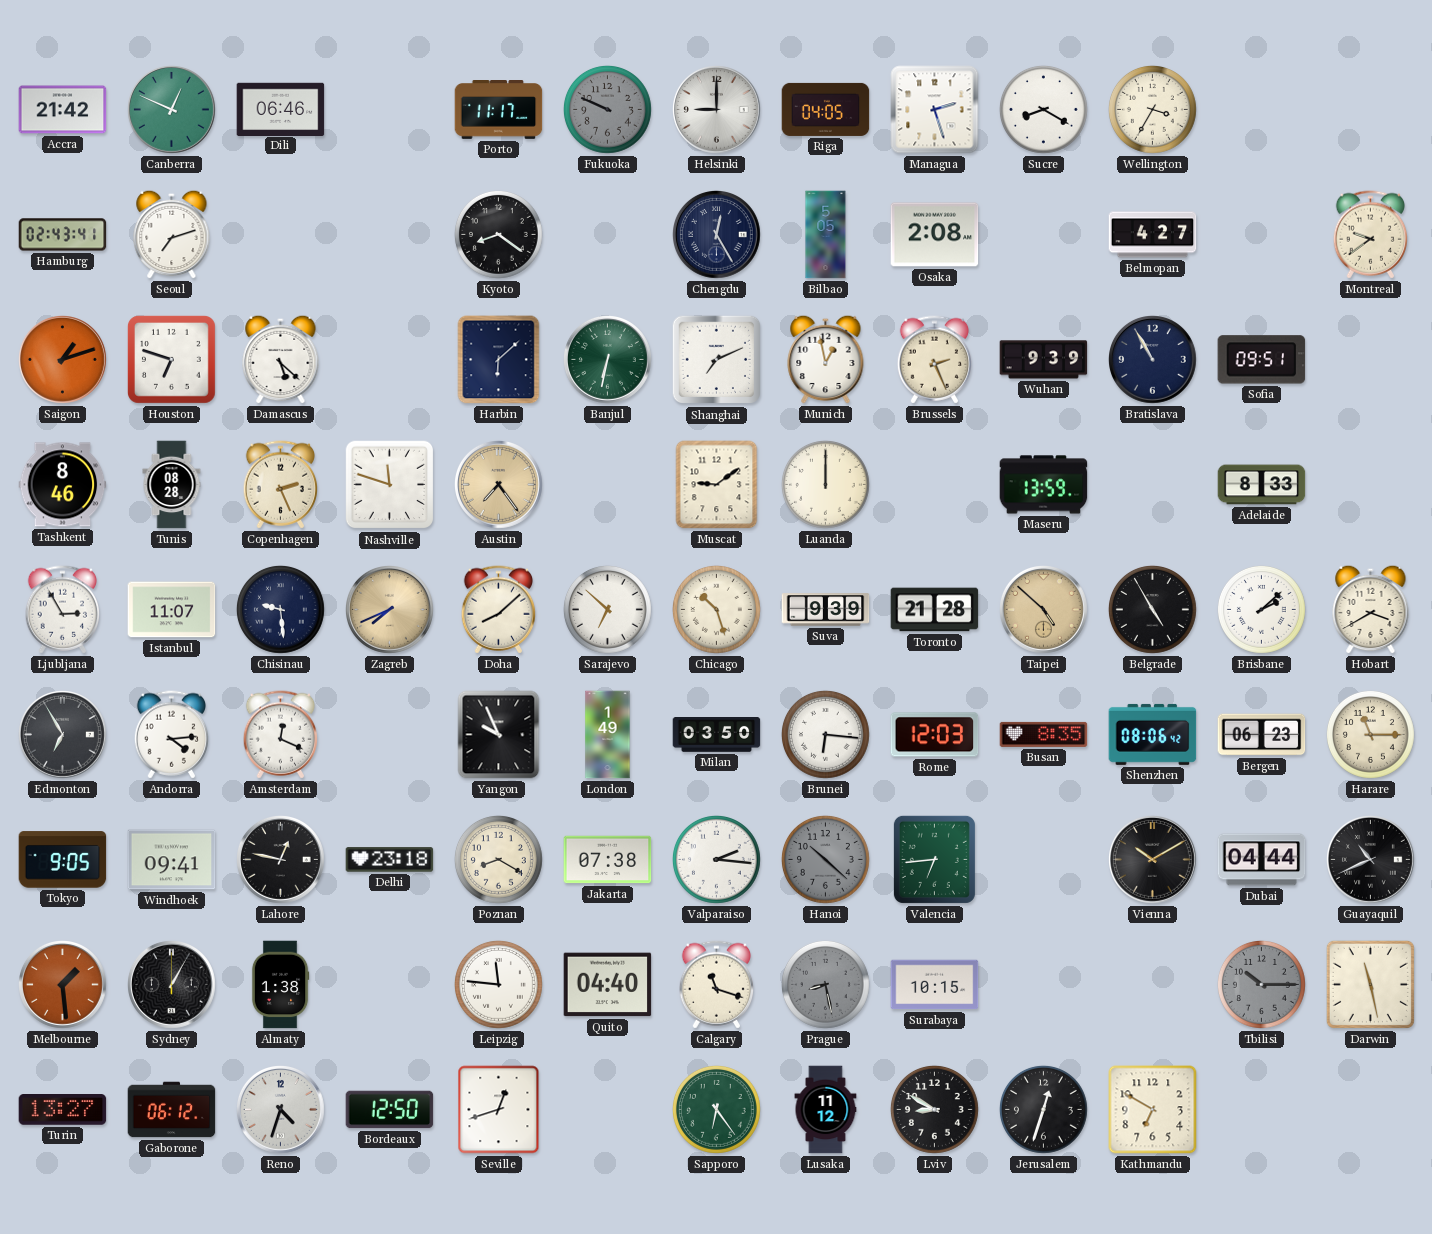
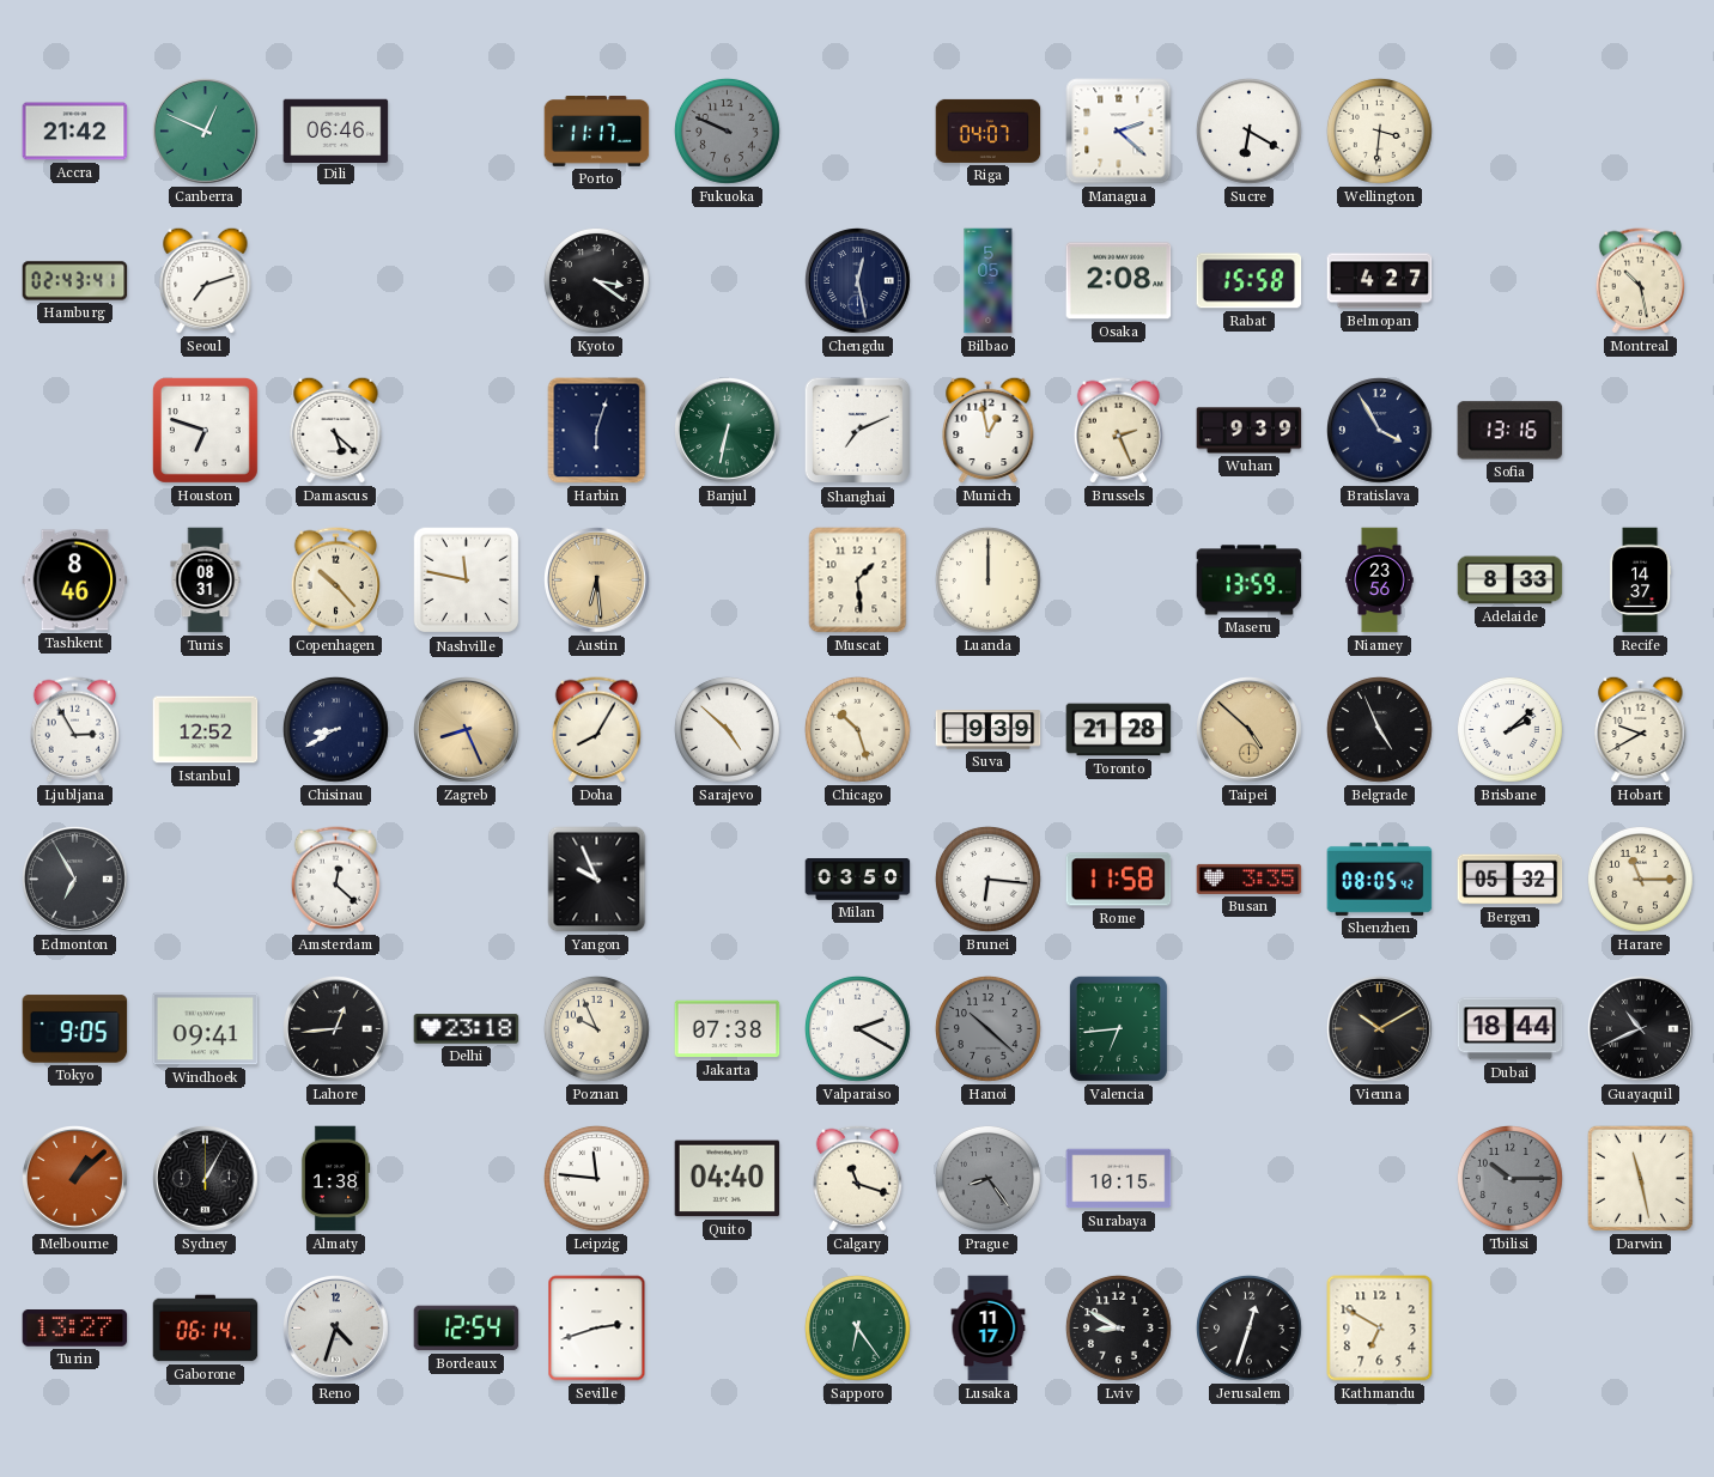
Helsinki: 9:00 -> none (717, 110)
Riga: 04:05 -> 04:07 (989, 130)
Managua: 2:27 -> 2:22 (1119, 132)
Sucre: 8:20 -> 6:20 (1248, 130)
Wellington: 3:35 -> 3:31 (1379, 130)
Kyoto: 8:21 -> 3:21 (596, 280)
Chengdu: 12:25 -> 12:28 (858, 281)
Rabat: none -> 15:58 (1250, 281)
Montreal: 9:39 -> 10:28 (1640, 281)
Saigon: 1:12 -> none (63, 360)
Harbin: 6:08 -> 6:03 (597, 431)
Bratislava: 10:55 -> 3:55 (1380, 431)
Sofia: 09:51 -> 13:16 (1511, 431)
Tunis: 08:28 -> 08:31 (206, 581)
Copenhagen: 2:26 -> 10:23 (335, 581)
Nashville: 11:48 -> 11:47 (467, 581)
Austin: 7:24 -> 6:29 (597, 581)
Muscat: 9:09 -> 1:29 (858, 581)
Niamey: none -> 23:56 (1380, 581)
Recife: none -> 14:37 (1640, 581)
Istanbul: 11:07 -> 12:52 (206, 730)
Chisinau: 9:29 -> 8:40 (335, 729)
Zagreb: 7:41 -> 8:26 (467, 730)
Doha: 8:08 -> 8:05 (596, 730)
Sarajevo: 6:52 -> 4:52 (727, 729)
Belgrade: 4:55 -> 4:56 (1379, 729)
Hobart: 3:40 -> 9:40 (1641, 729)
Andorra: 4:14 -> none (171, 735)
Amsterdam: 12:19 -> 12:22 (335, 880)
London: 1:49 -> none (608, 735)
Rome: 12:03 -> 11:58 (1119, 880)
Busan: 8:35 -> 3:35 (1250, 879)
Shenzhen: 08:06 -> 08:05 (1380, 879)
Bergen: 06:23 -> 05:32 (1511, 880)
Lahore: 12:47 -> 12:44 (336, 1029)
Poznan: 8:20 -> 9:56 (596, 1028)
Valparaiso: 2:16 -> 2:20 (857, 1028)
Dubai: 04:44 -> 18:44 (1511, 1029)
Melbourne: 1:29 -> 1:08 (75, 1179)
Prague: 8:28 -> 8:24 (987, 1178)
Gaborone: 06:12 -> 06:14 (206, 1329)
Bordeaux: 12:50 -> 12:54 (467, 1329)
Seville: 12:42 -> 2:42 (597, 1329)
Lusaka: 11:12 -> 11:17 (989, 1329)
